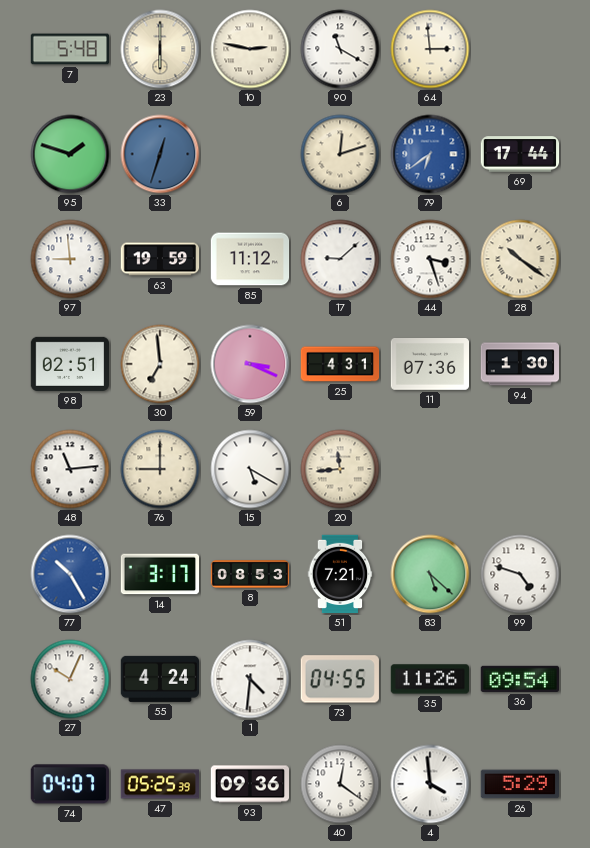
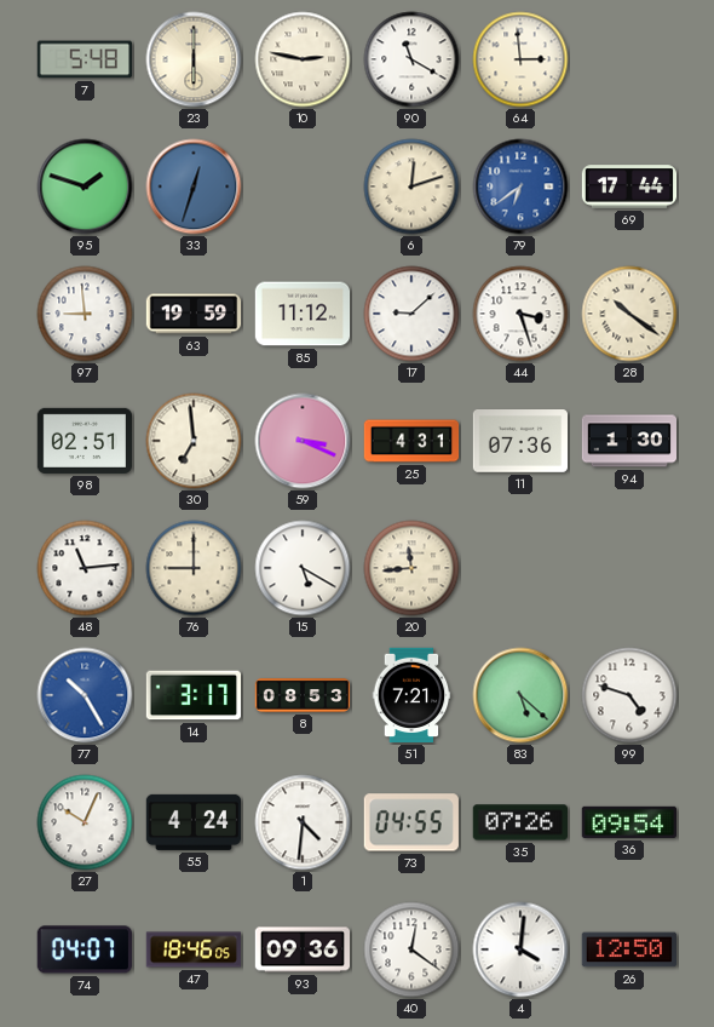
35: 11:26 -> 07:26 (519, 822)
47: 05:25 -> 18:46 (194, 949)
4: 3:59 -> 4:01 (520, 949)
26: 5:29 -> 12:50 (628, 949)
